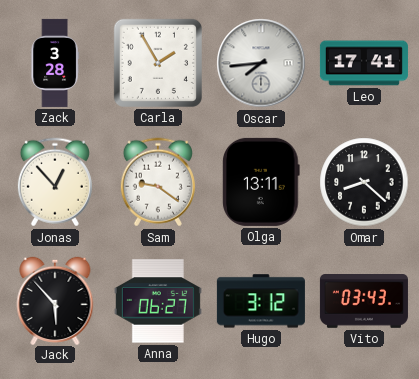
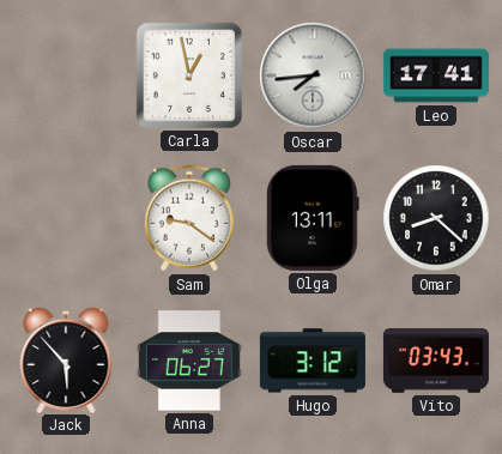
Zack: 3:28 -> none (55, 63)
Carla: 1:55 -> 12:58 (189, 75)
Jonas: 12:53 -> none (55, 182)
